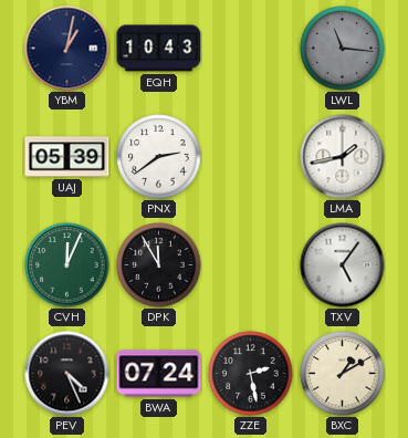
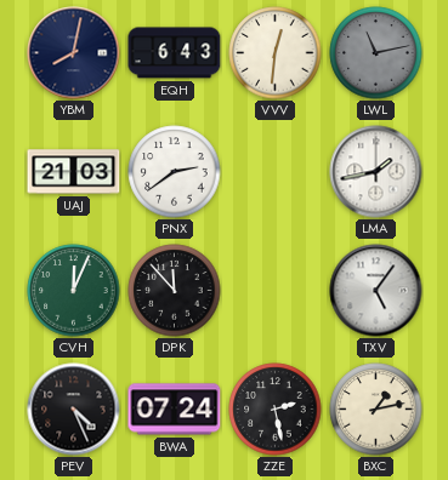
YBM: 1:02 -> 8:02 (74, 53)
EQH: 10:43 -> 6:43 (175, 53)
VVV: none -> 12:31 (276, 53)
LWL: 11:16 -> 11:13 (376, 53)
UAJ: 05:39 -> 21:03 (74, 172)
DPK: 11:55 -> 11:53 (175, 291)
BXC: 1:10 -> 1:13 (376, 410)
